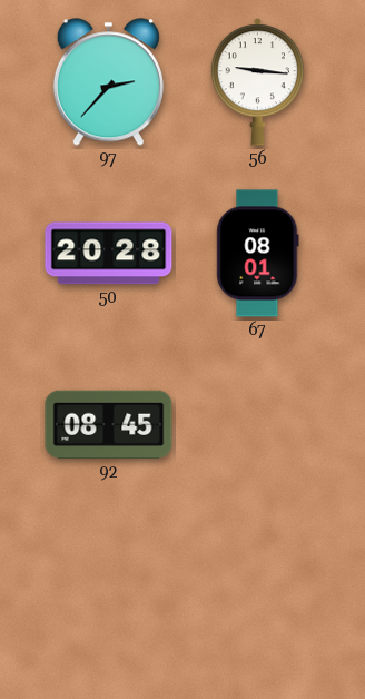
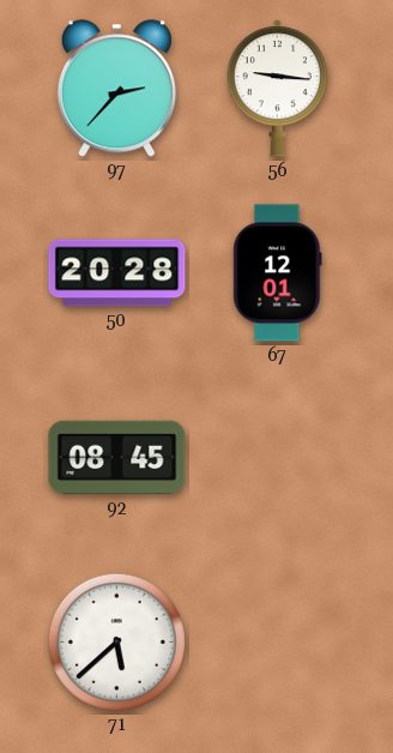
67: 08:01 -> 12:01 (278, 273)
71: none -> 5:38 (116, 641)
